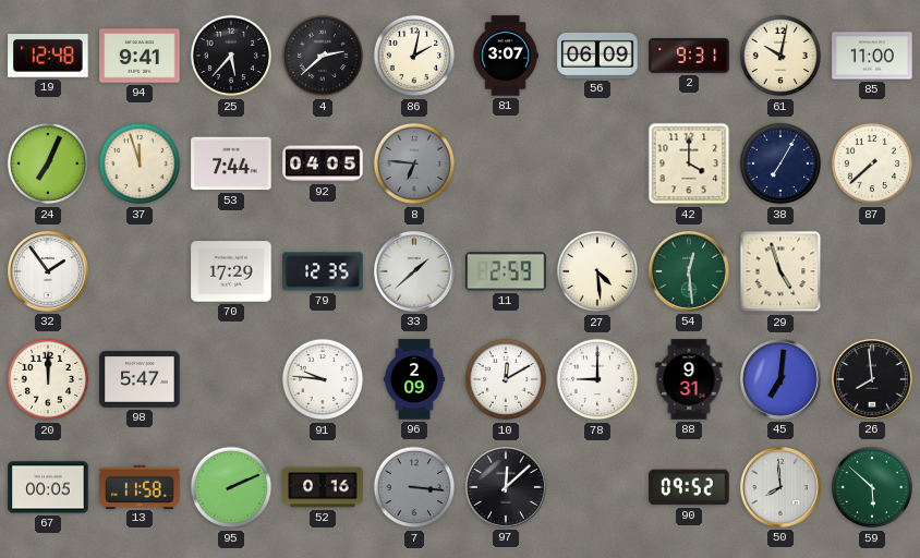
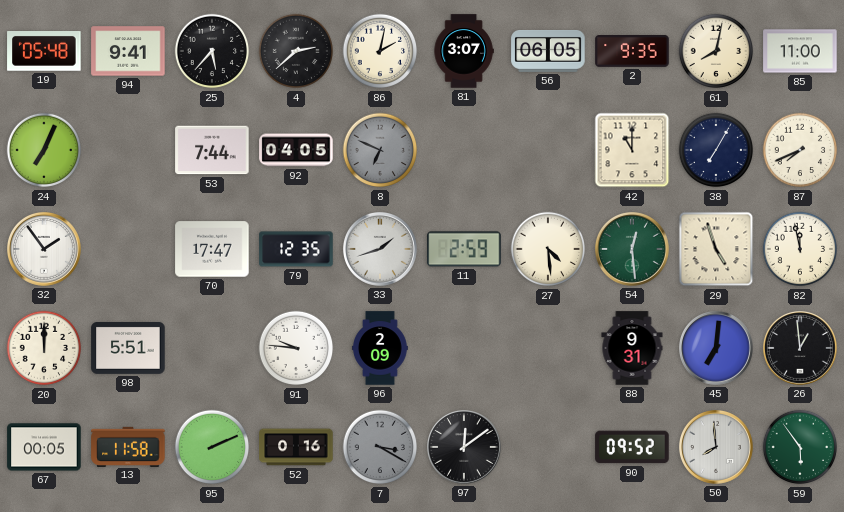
19: 12:48 -> 05:48 (44, 52)
56: 06:09 -> 06:05 (548, 51)
2: 9:31 -> 9:35 (632, 52)
61: 10:02 -> 8:02 (716, 51)
37: 11:57 -> none (140, 163)
8: 6:46 -> 6:49 (380, 150)
42: 4:00 -> 11:00 (632, 150)
87: 7:38 -> 7:41 (800, 150)
70: 17:29 -> 17:47 (212, 249)
33: 1:38 -> 1:42 (381, 250)
82: none -> 11:58 (800, 249)
98: 5:47 -> 5:51 (128, 349)
10: 12:10 -> none (506, 379)
78: 9:00 -> none (597, 379)
26: 7:59 -> 12:59 (801, 349)
7: 3:16 -> 3:20 (380, 447)
97: 12:08 -> 12:09 (465, 448)
59: 5:52 -> 5:54 (800, 447)
